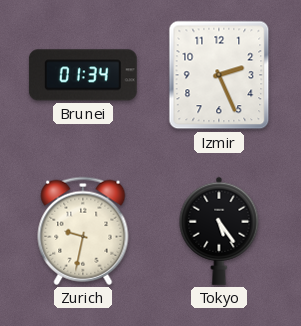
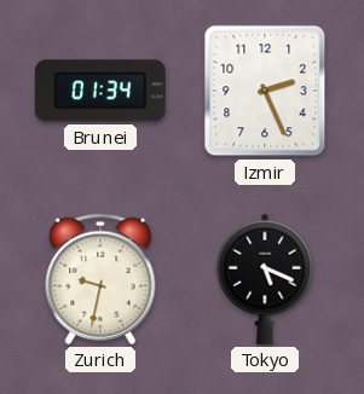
Tokyo: 5:24 -> 5:19 (265, 279)
